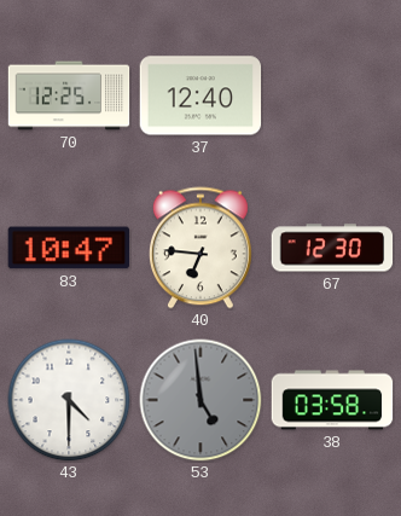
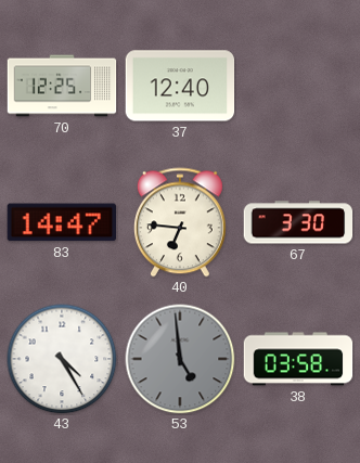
83: 10:47 -> 14:47 (61, 222)
67: 12:30 -> 3:30 (298, 222)
43: 4:30 -> 4:25 (62, 359)
